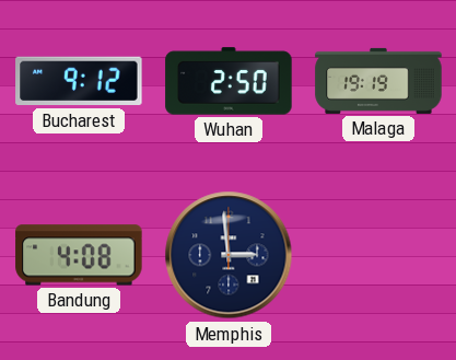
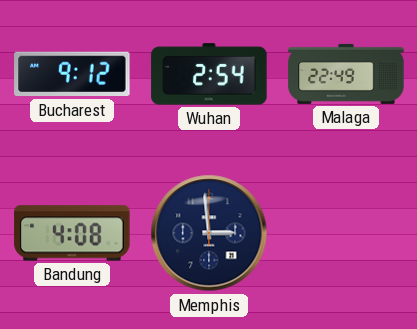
Wuhan: 2:50 -> 2:54 (209, 74)
Malaga: 19:19 -> 22:49 (346, 74)
